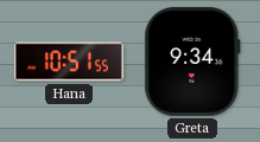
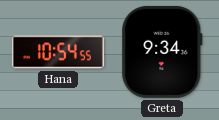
Hana: 10:51 -> 10:54 (58, 52)
